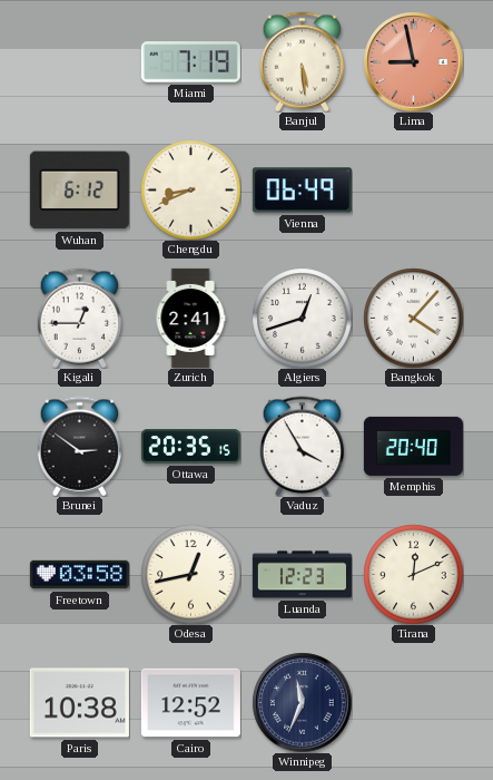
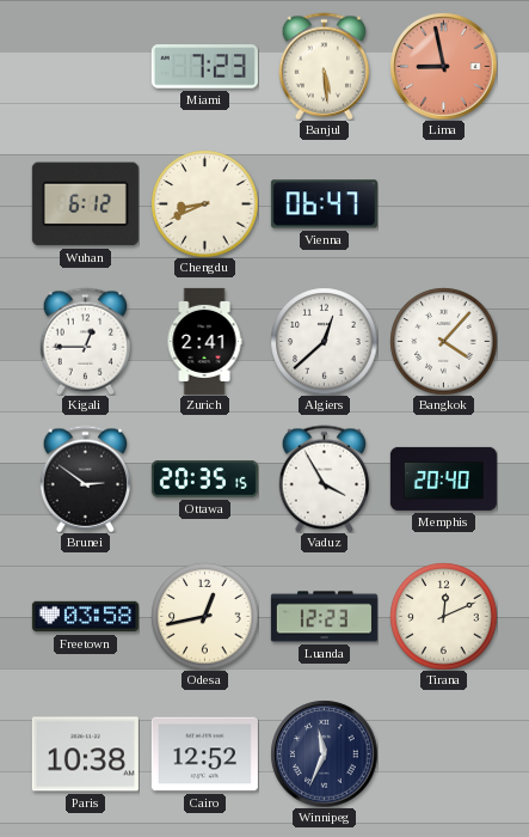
Miami: 7:19 -> 7:23 (204, 67)
Vienna: 06:49 -> 06:47 (324, 204)
Algiers: 12:42 -> 12:38 (324, 341)
